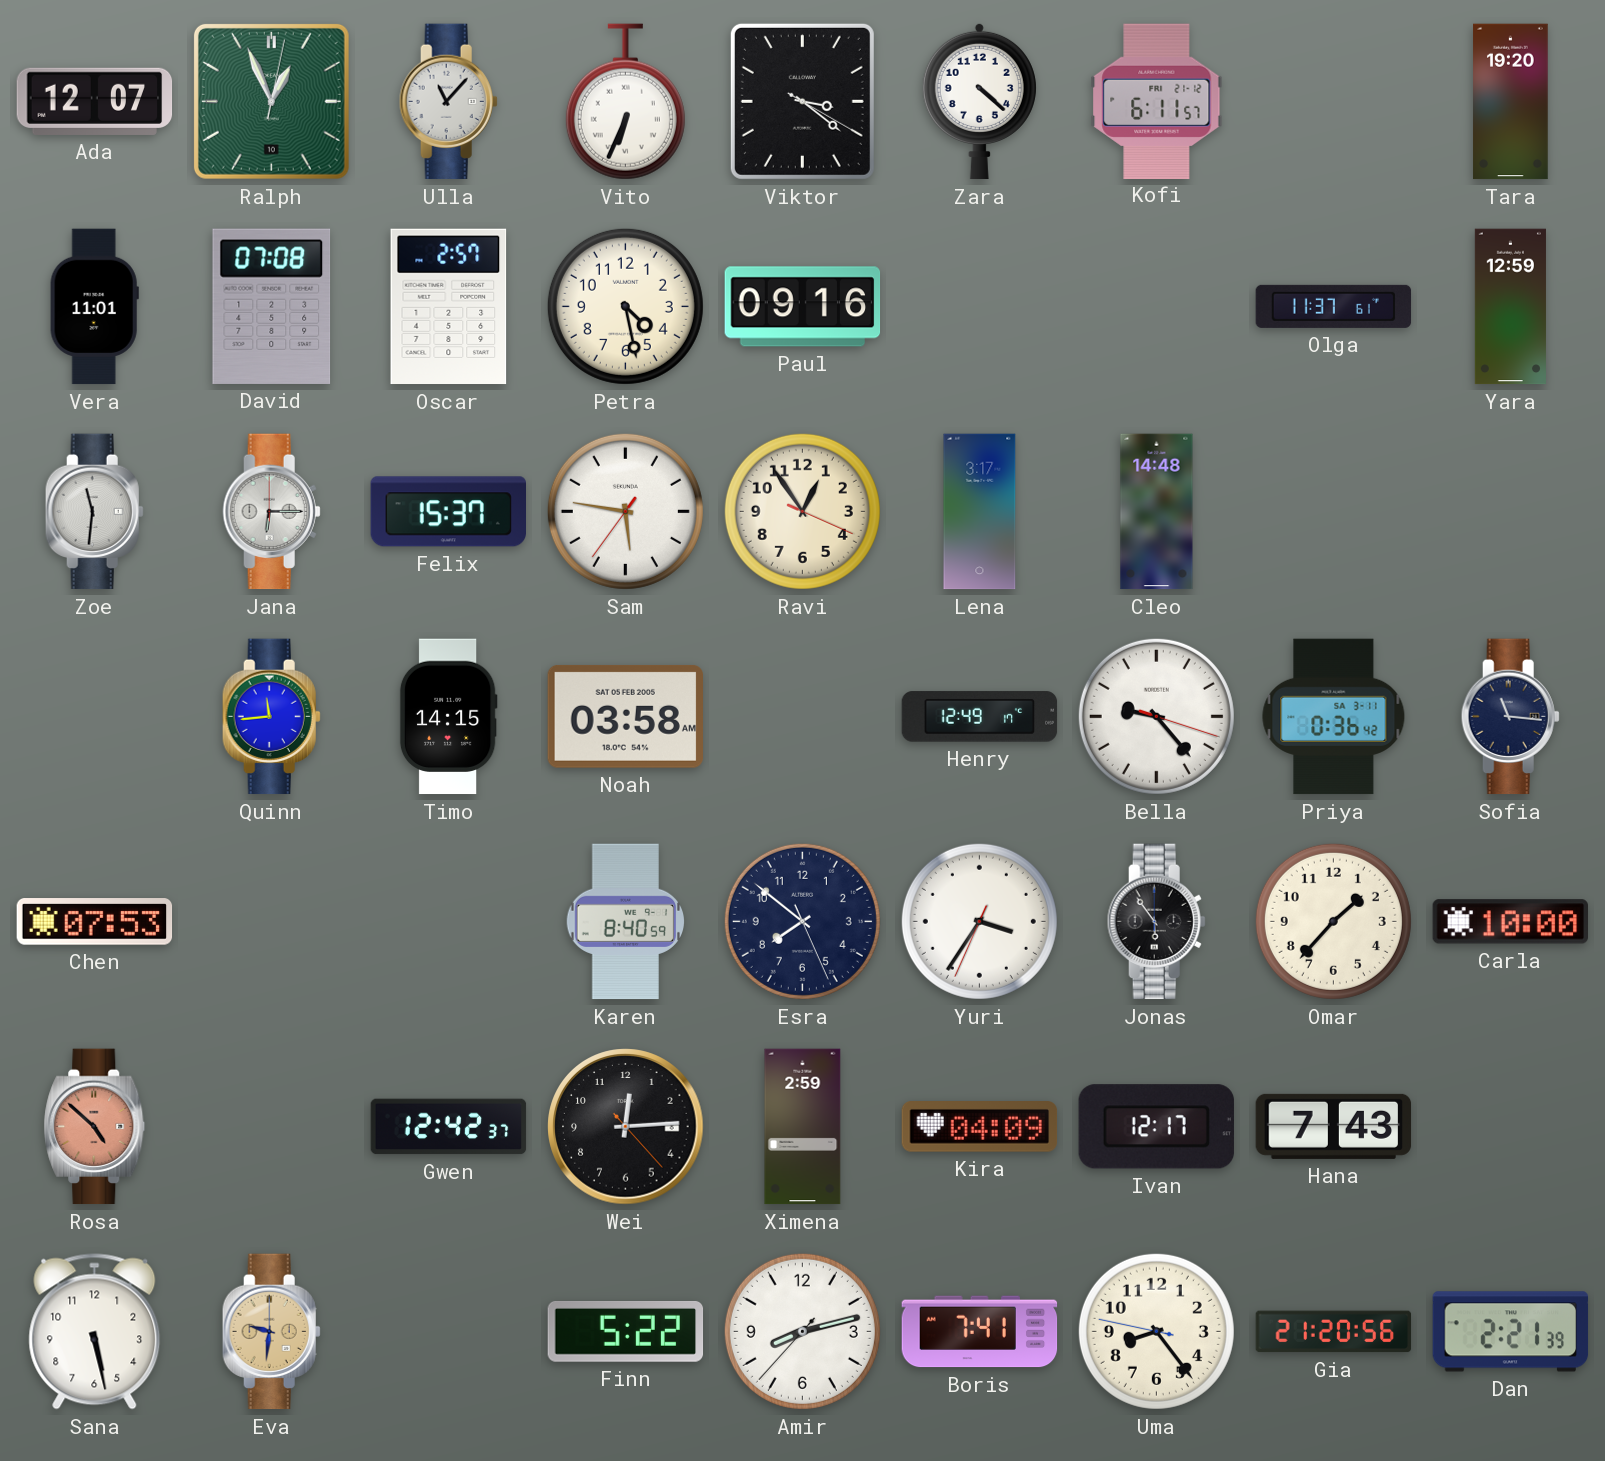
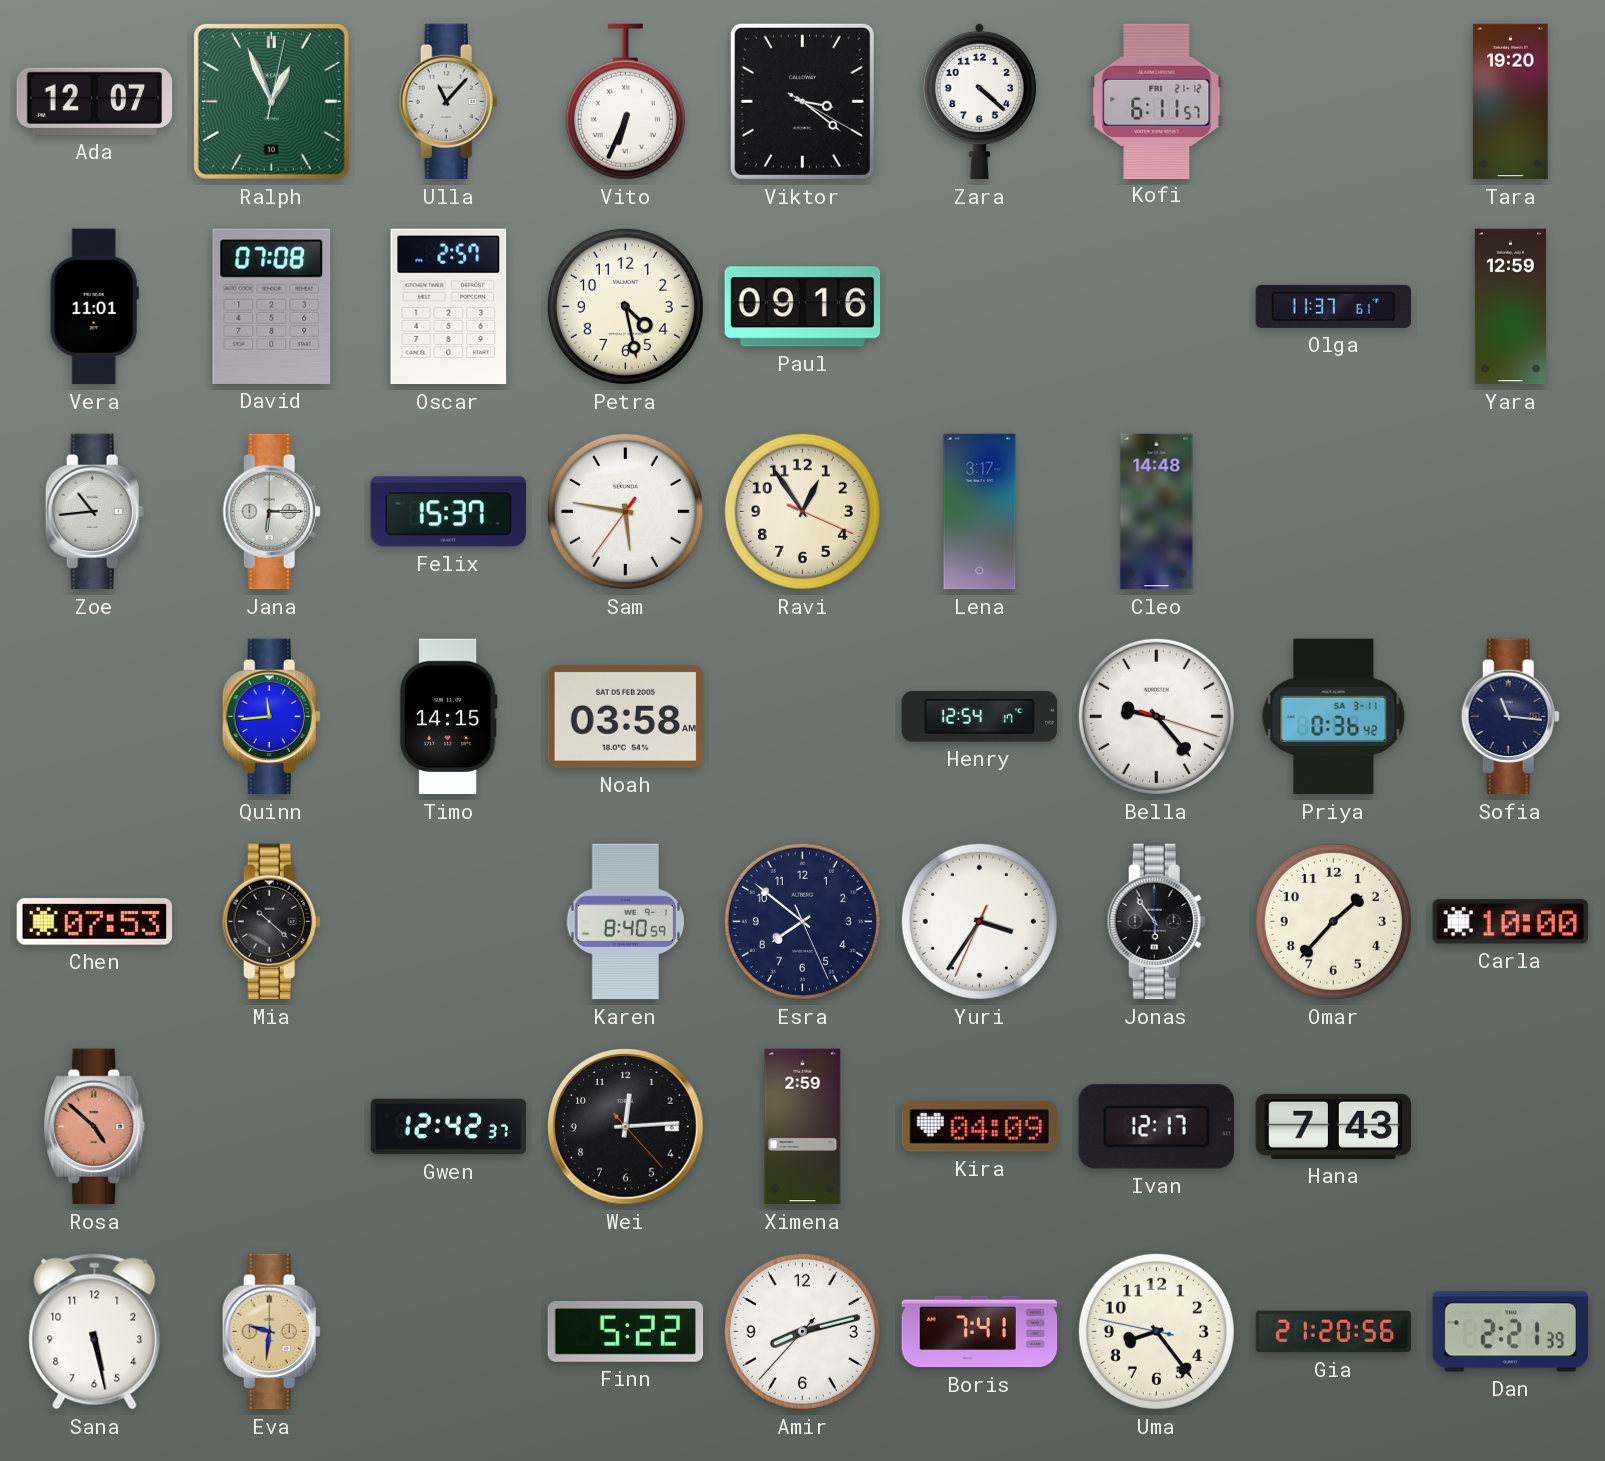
Zoe: 11:31 -> 10:44 (94, 512)
Henry: 12:49 -> 12:54 (980, 717)
Mia: none -> 10:22 (271, 922)
